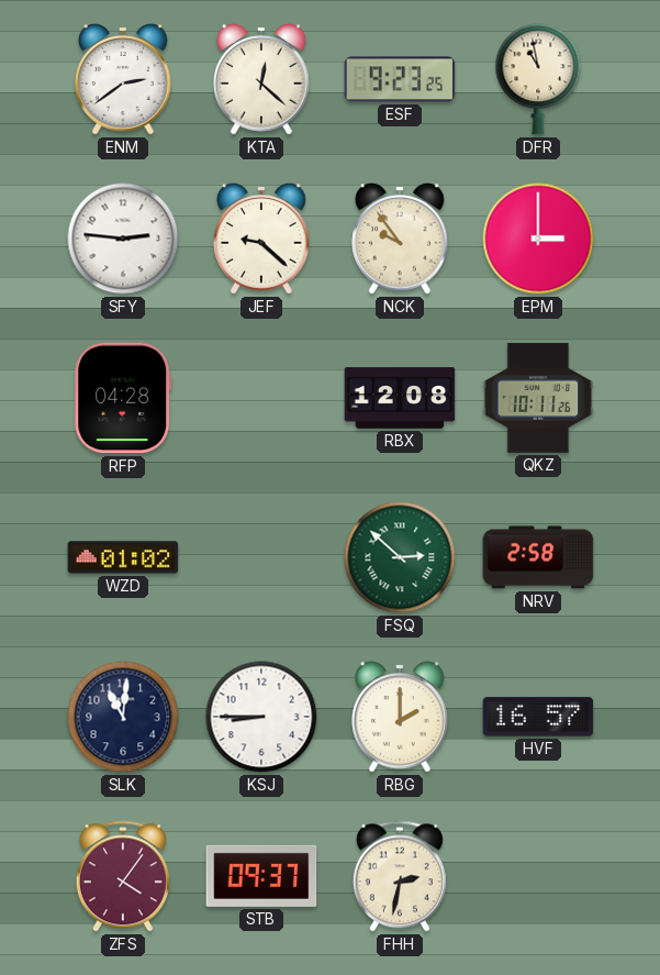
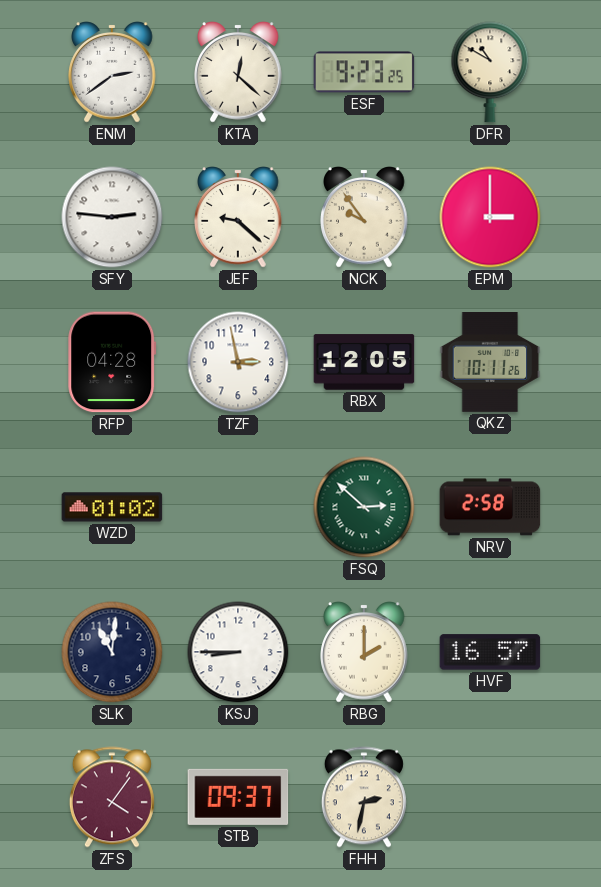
DFR: 10:58 -> 10:50 (490, 72)
TZF: none -> 2:58 (238, 362)
RBX: 12:08 -> 12:05 (364, 362)
